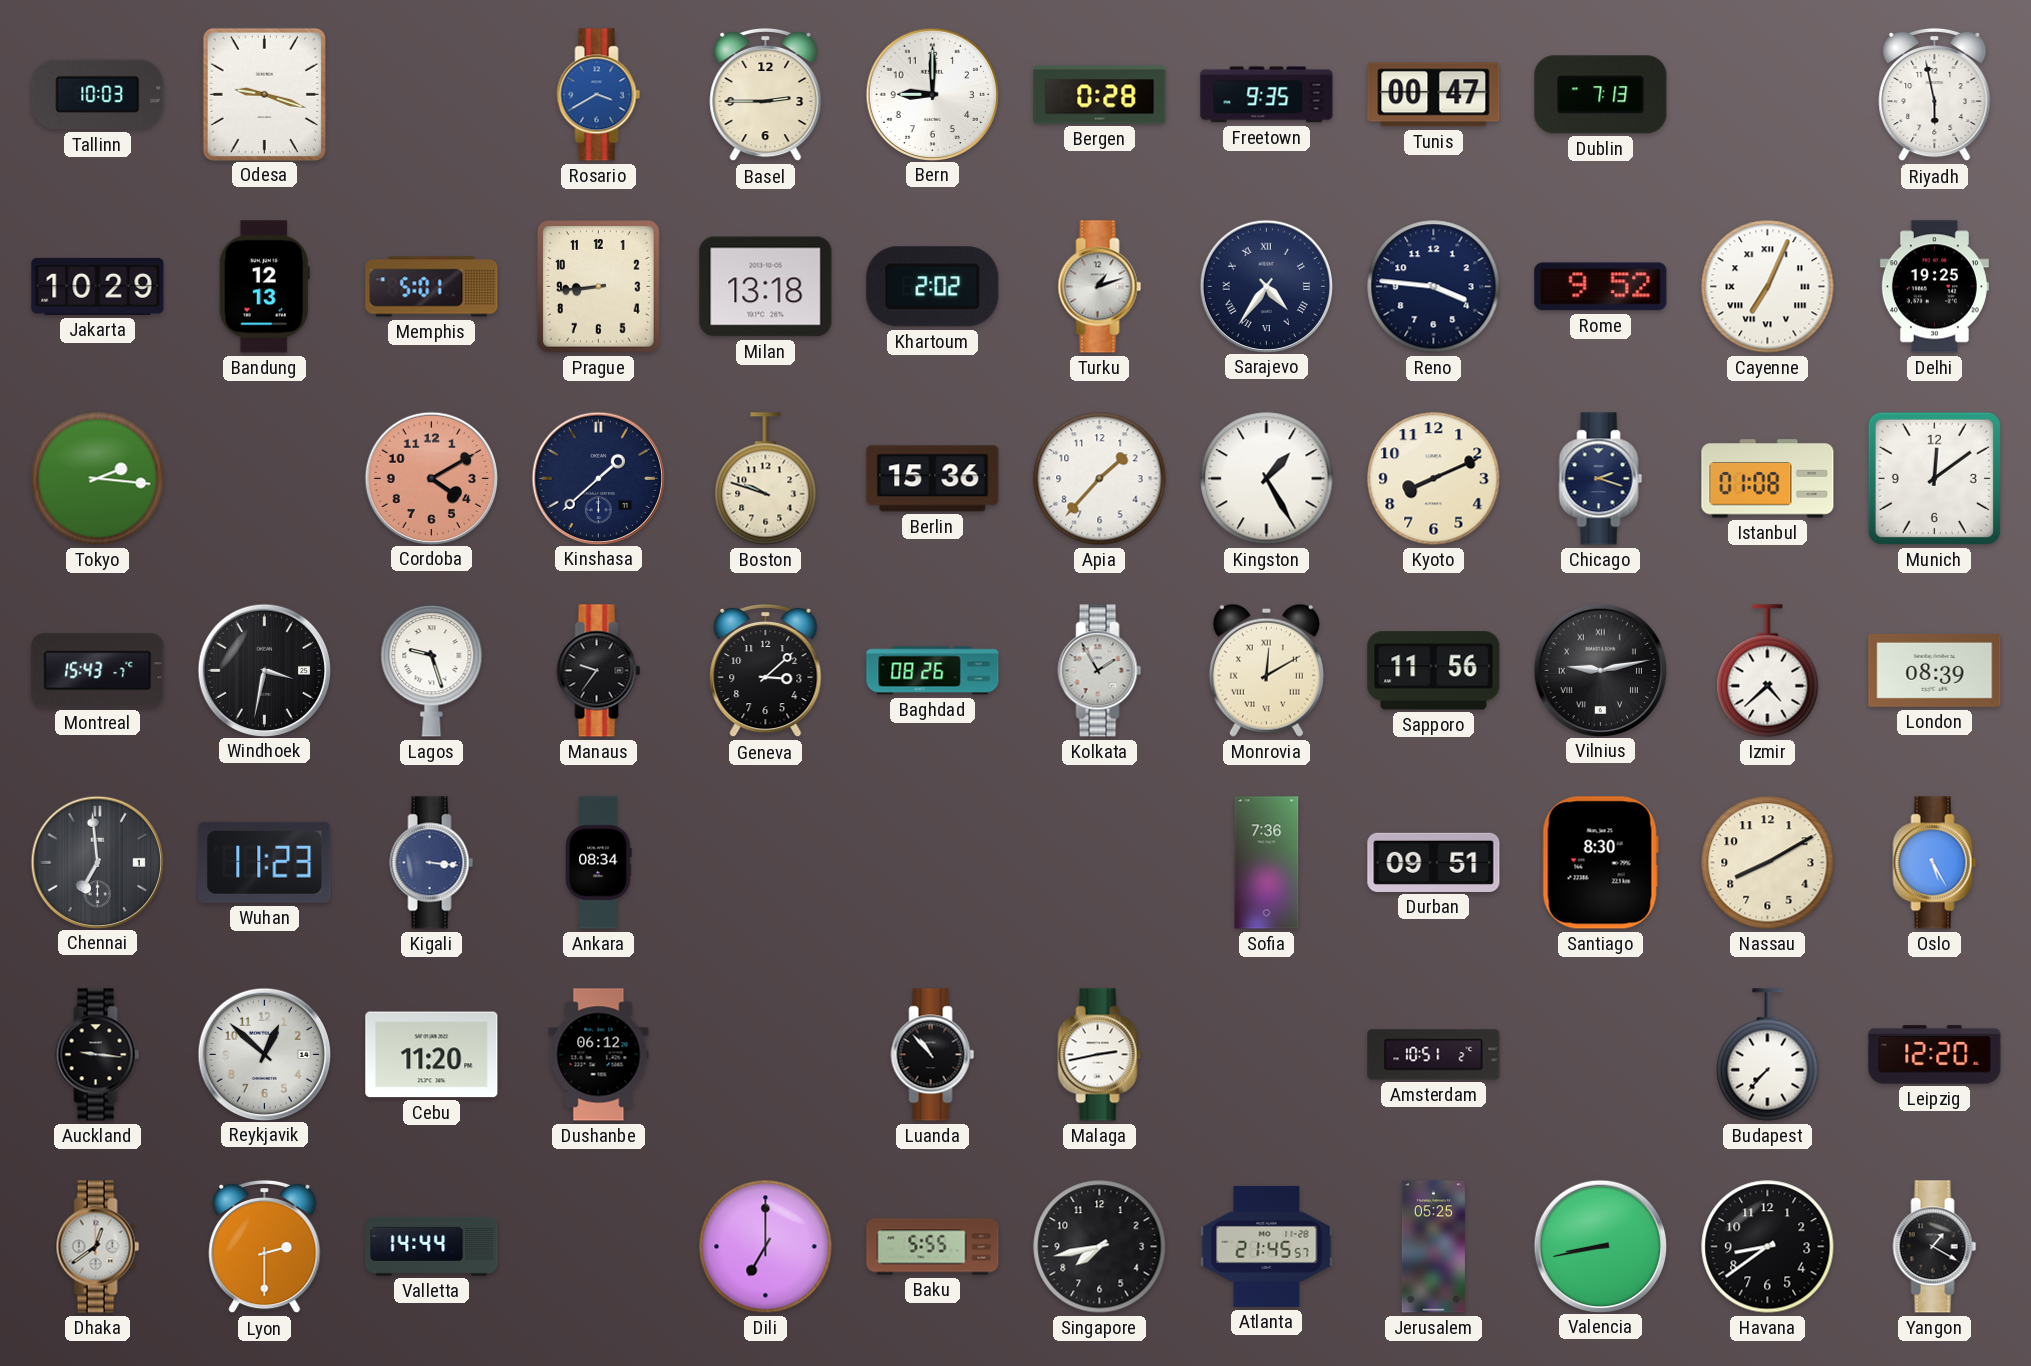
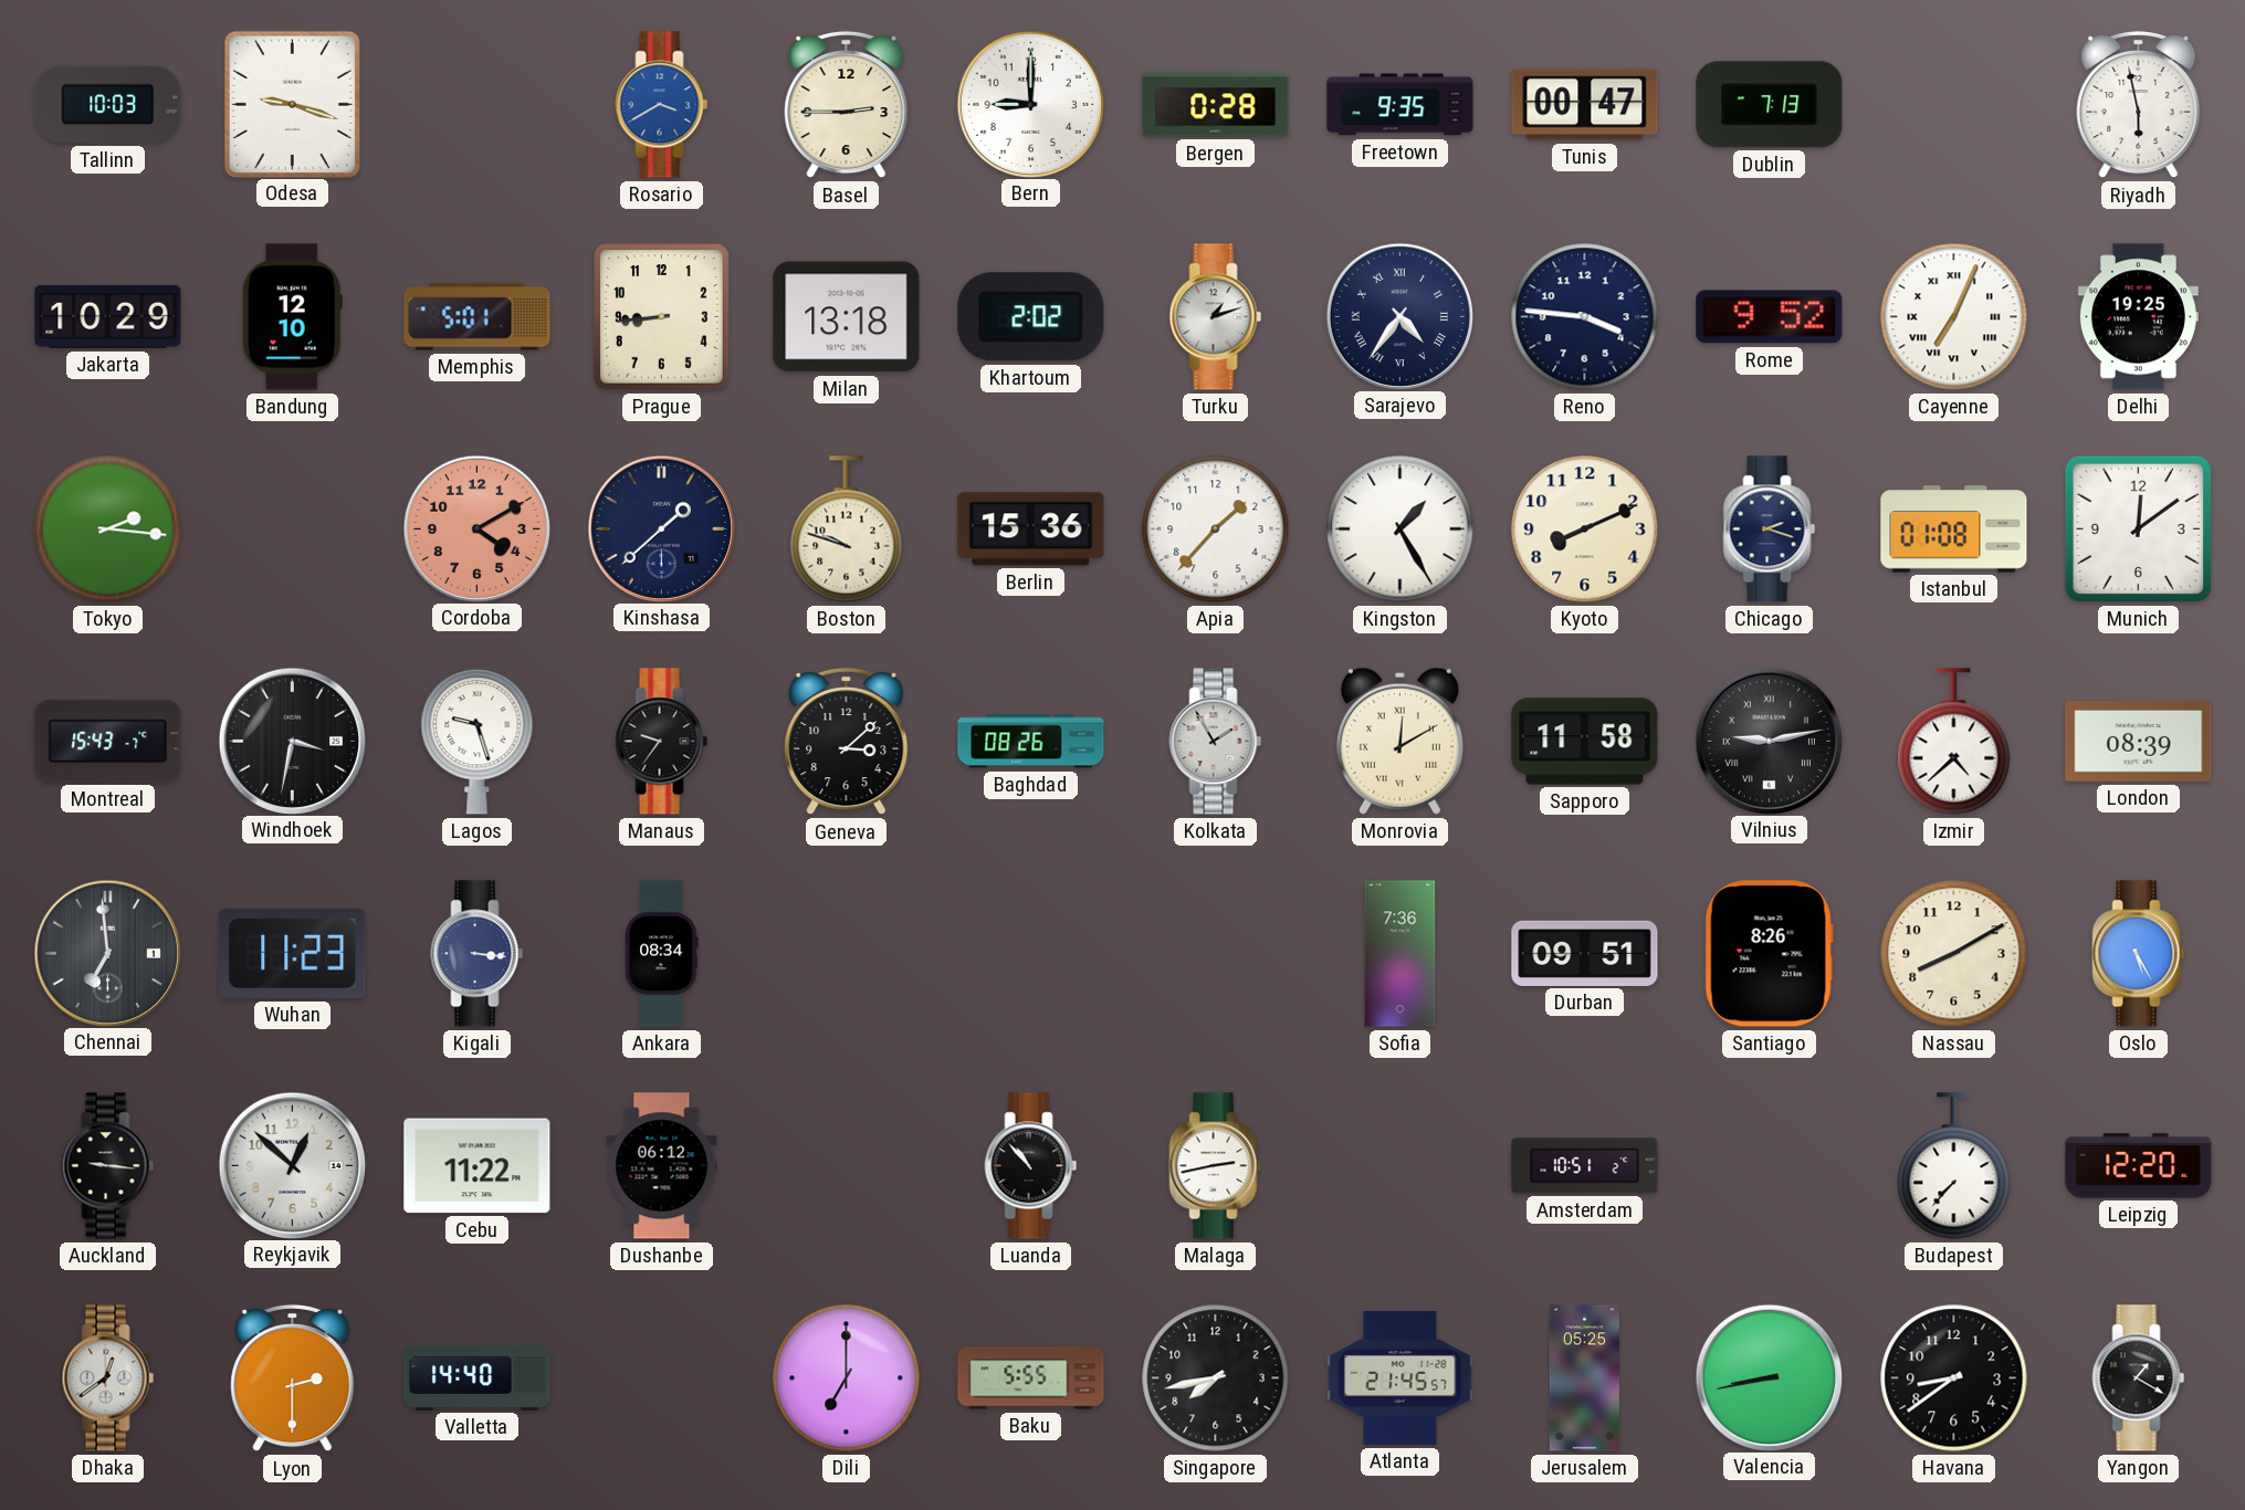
Bandung: 12:13 -> 12:10 (292, 317)
Sapporo: 11:56 -> 11:58 (1585, 742)
Santiago: 8:30 -> 8:26 (1769, 954)
Cebu: 11:20 -> 11:22 (478, 1166)
Valletta: 14:44 -> 14:40 (478, 1377)
